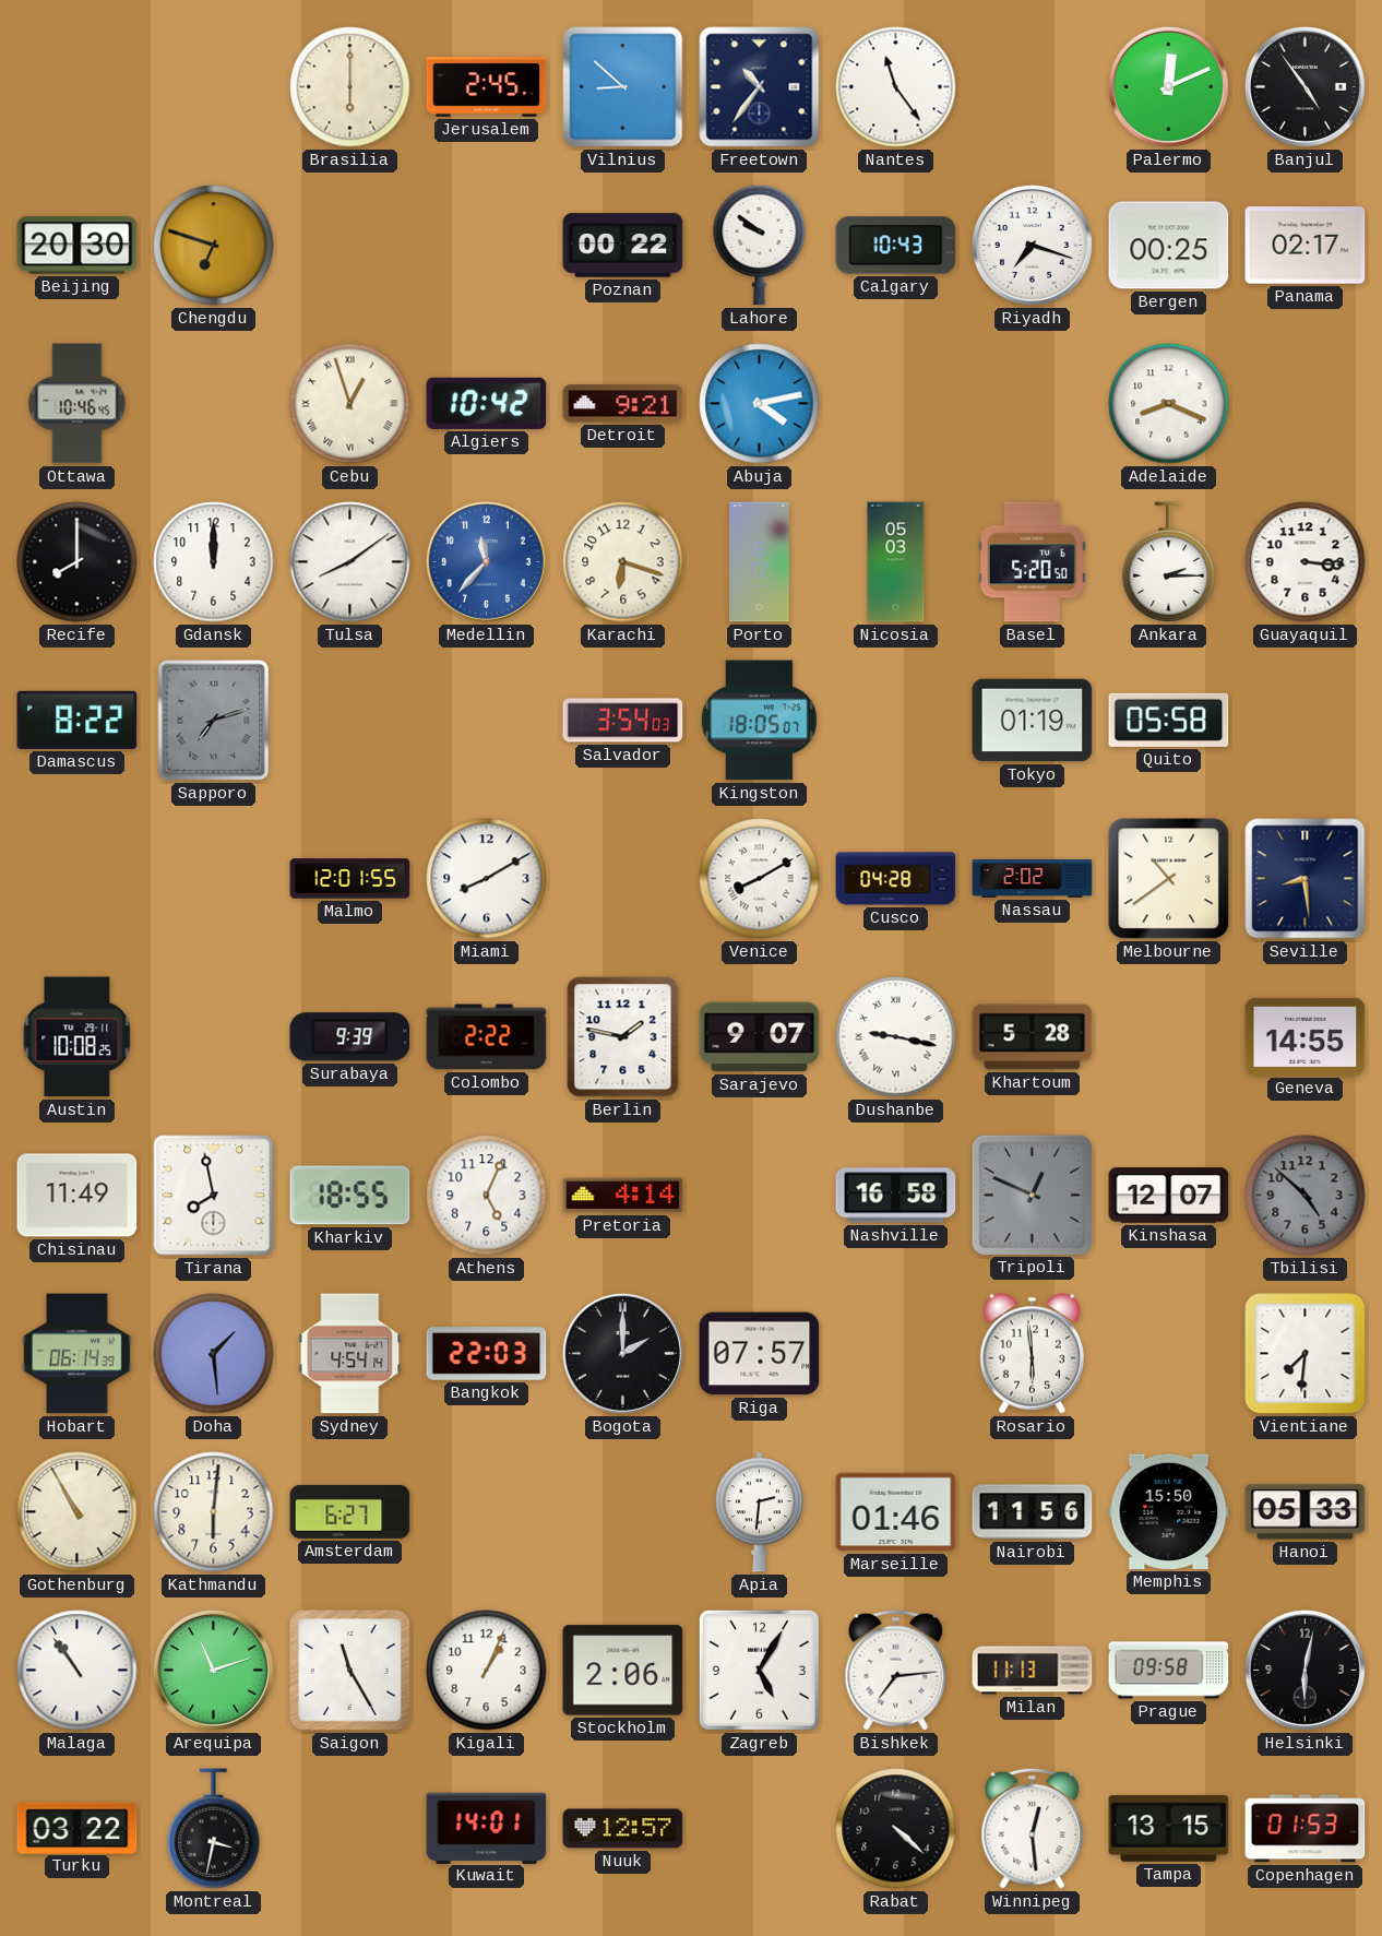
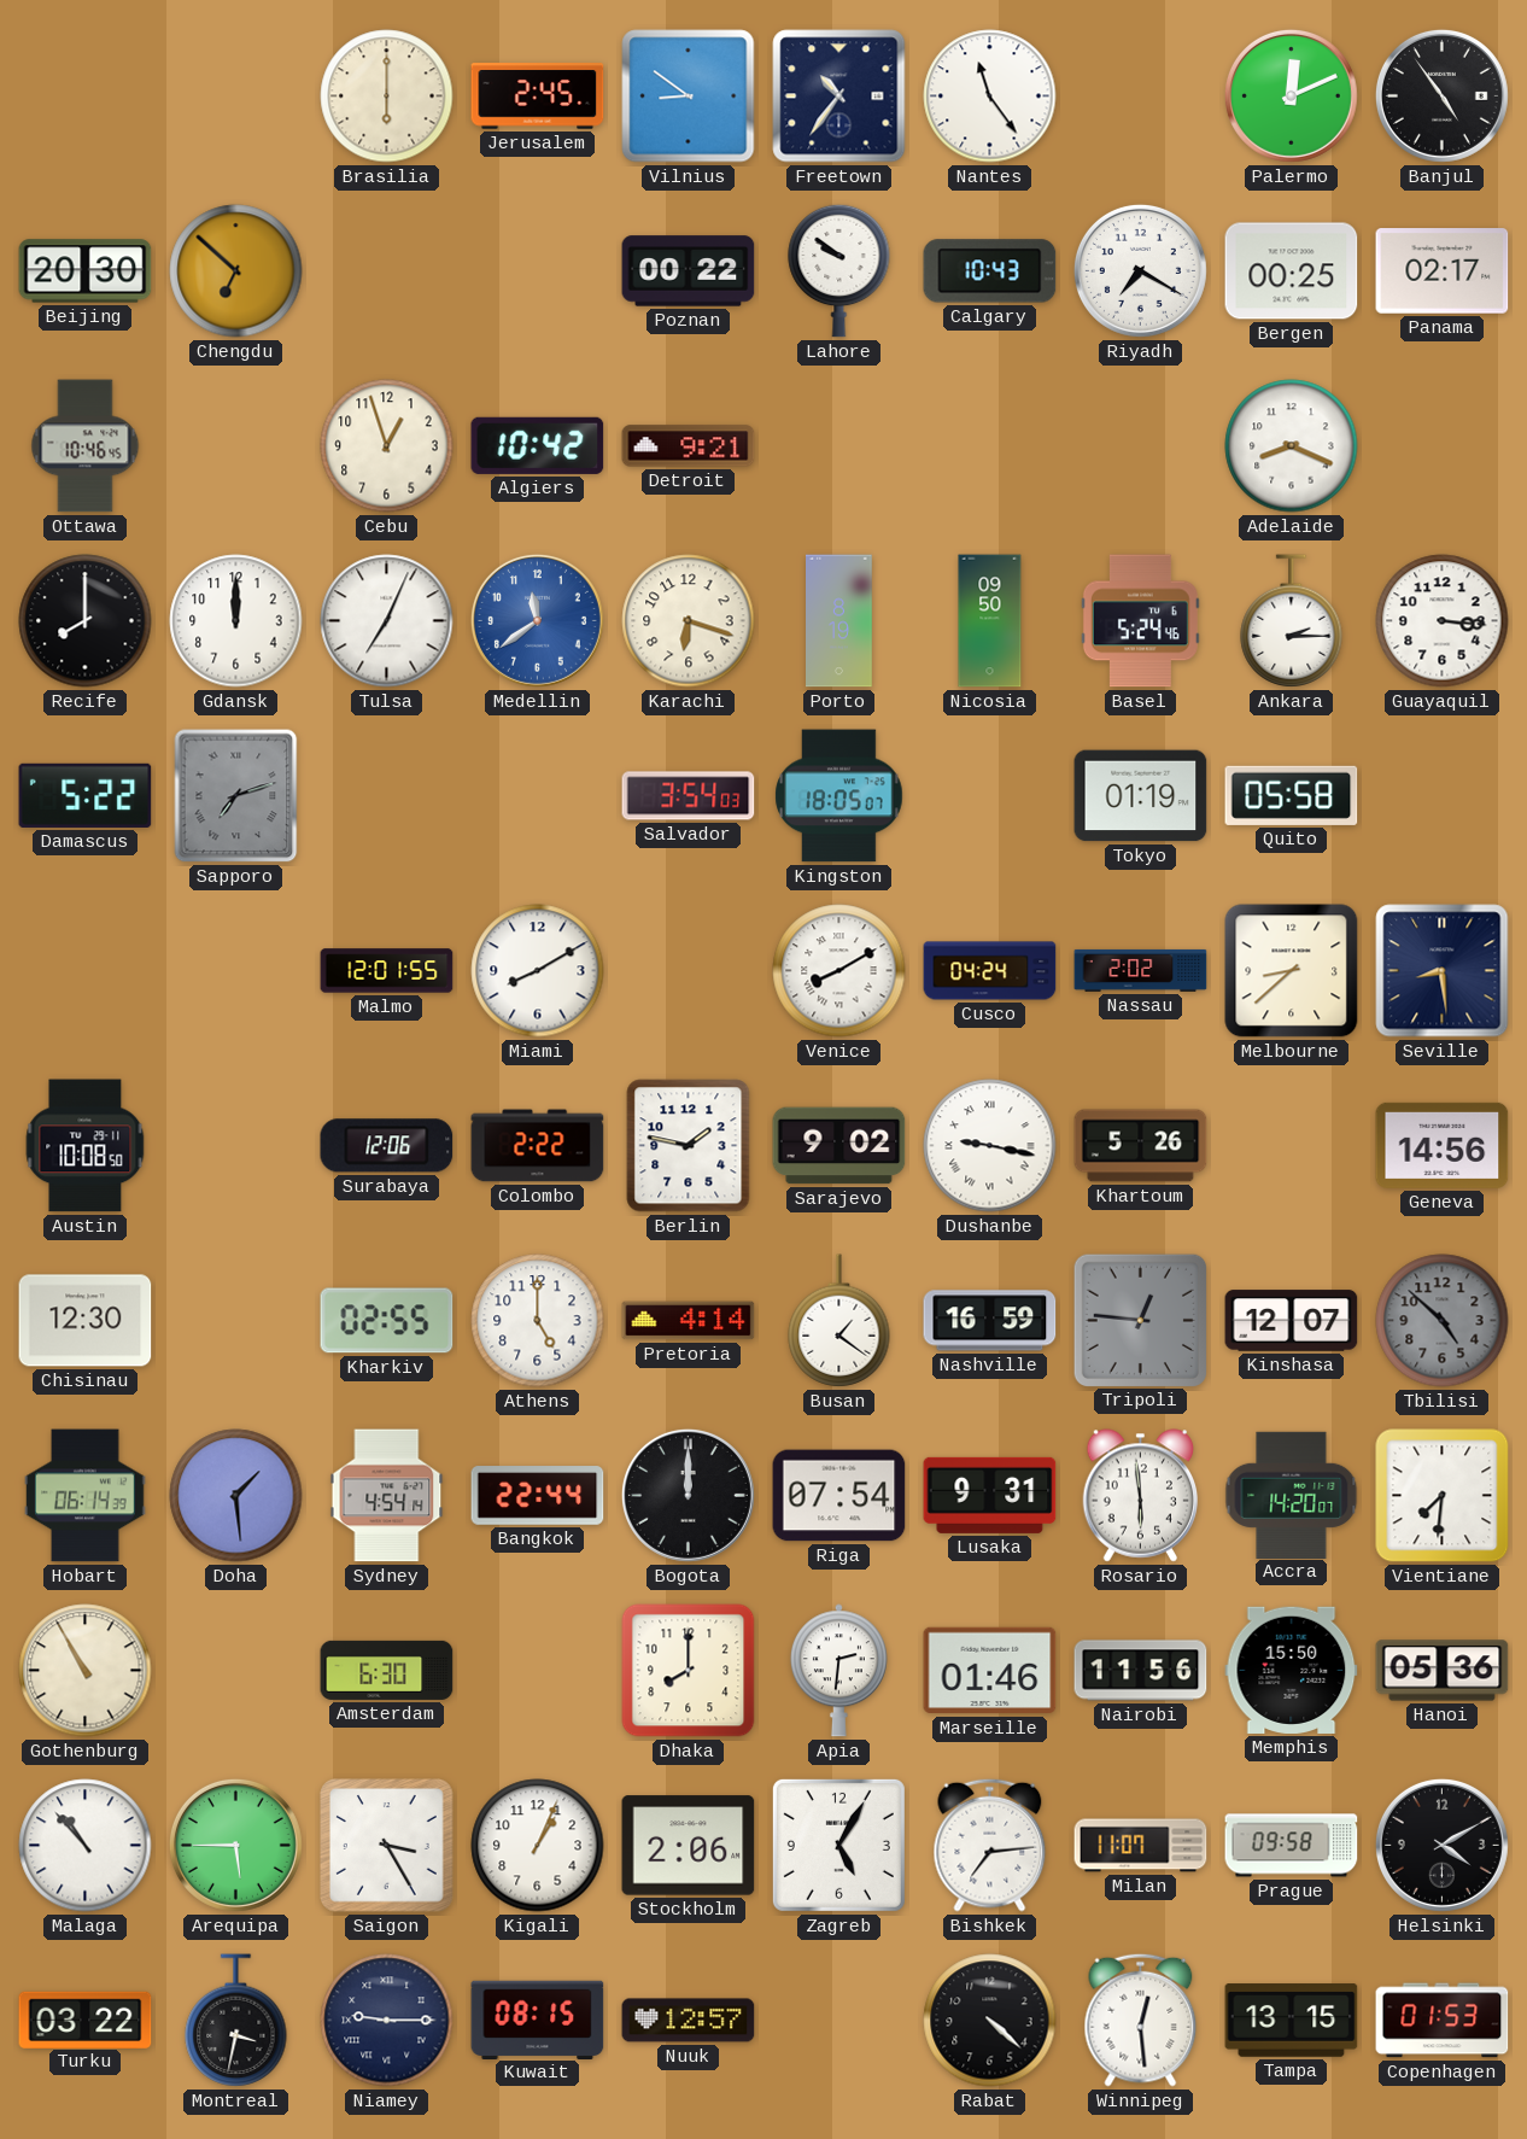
Vilnius: 8:52 -> 8:51 (689, 97)
Chengdu: 6:48 -> 6:52 (236, 271)
Riyadh: 7:18 -> 7:20 (1140, 270)
Cebu numerals: Roman -> Arabic (387, 446)
Abuja: 4:13 -> none (760, 404)
Tulsa: 8:09 -> 7:04 (387, 621)
Medellin: 11:37 -> 11:39 (537, 620)
Porto: 8:17 -> 8:19 (839, 621)
Nicosia: 05:03 -> 09:50 (990, 621)
Basel: 5:20 -> 5:24 (1140, 621)
Damascus: 8:22 -> 5:22 (86, 795)
Cusco: 04:28 -> 04:24 (990, 971)
Melbourne: 10:39 -> 8:38 (1292, 971)
Austin: 10:08:25 -> 10:08:50 (86, 1146)
Surabaya: 9:39 -> 12:06 (387, 1146)
Sarajevo: 9:07 -> 9:02 (839, 1146)
Khartoum: 5:28 -> 5:26 (1141, 1146)
Geneva: 14:55 -> 14:56 (1443, 1145)
Chisinau: 11:49 -> 12:30 (86, 1321)
Tirana: 7:58 -> none (214, 1196)
Kharkiv: 18:55 -> 02:55 (387, 1321)
Athens: 5:04 -> 5:00 (538, 1321)
Busan: none -> 1:21 (839, 1321)
Nashville: 16:58 -> 16:59 (990, 1321)
Tripoli: 12:49 -> 12:46 (1140, 1320)
Bangkok: 22:03 -> 22:44 (538, 1496)
Bogota: 2:00 -> 12:00 (688, 1495)
Riga: 07:57 -> 07:54 (839, 1496)
Lusaka: none -> 9:31 (990, 1495)
Accra: none -> 14:20 (1292, 1495)
Kathmandu: 6:01 -> none (214, 1512)
Amsterdam: 6:27 -> 6:30 (387, 1670)
Dhaka: none -> 8:00 (689, 1671)
Hanoi: 05:33 -> 05:36 (1443, 1671)
Malaga: 10:54 -> 10:53 (86, 1846)
Arequipa: 11:12 -> 5:45 (235, 1845)
Saigon: 11:25 -> 3:25 (387, 1846)
Milan: 11:13 -> 11:07 (1141, 1846)
Helsinki: 6:02 -> 4:10 (1441, 1845)
Niamey: none -> 9:15 (387, 2021)
Kuwait: 14:01 -> 08:15 (538, 2020)
